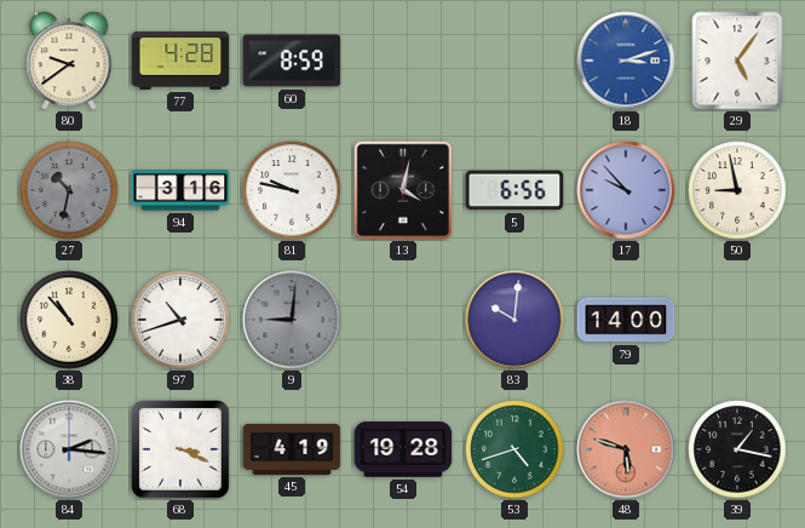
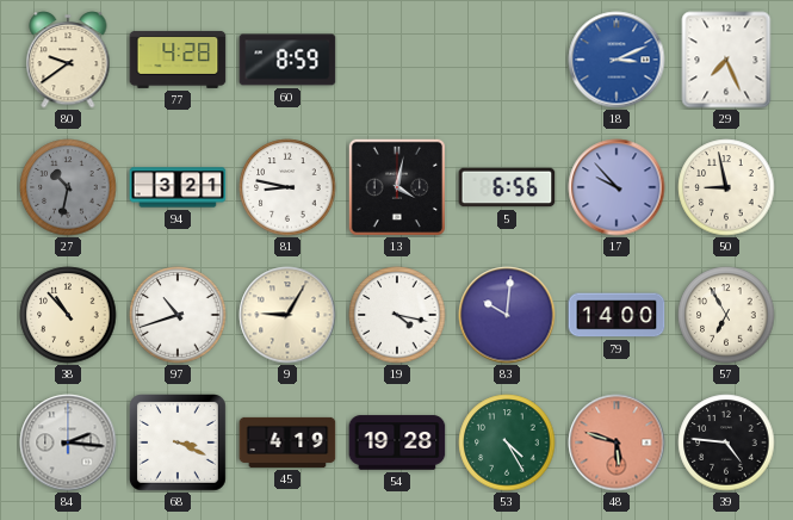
18: 3:12 -> 3:11 (617, 60)
29: 5:06 -> 7:26 (726, 60)
94: 3:16 -> 3:21 (178, 187)
81: 9:47 -> 8:47 (287, 187)
9: 9:01 -> 9:05 (287, 315)
9 dial: grey -> cream (287, 315)
19: none -> 4:17 (397, 315)
57: none -> 6:55 (726, 315)
53: 4:42 -> 4:25 (507, 442)
39: 1:17 -> 4:46 (726, 442)
